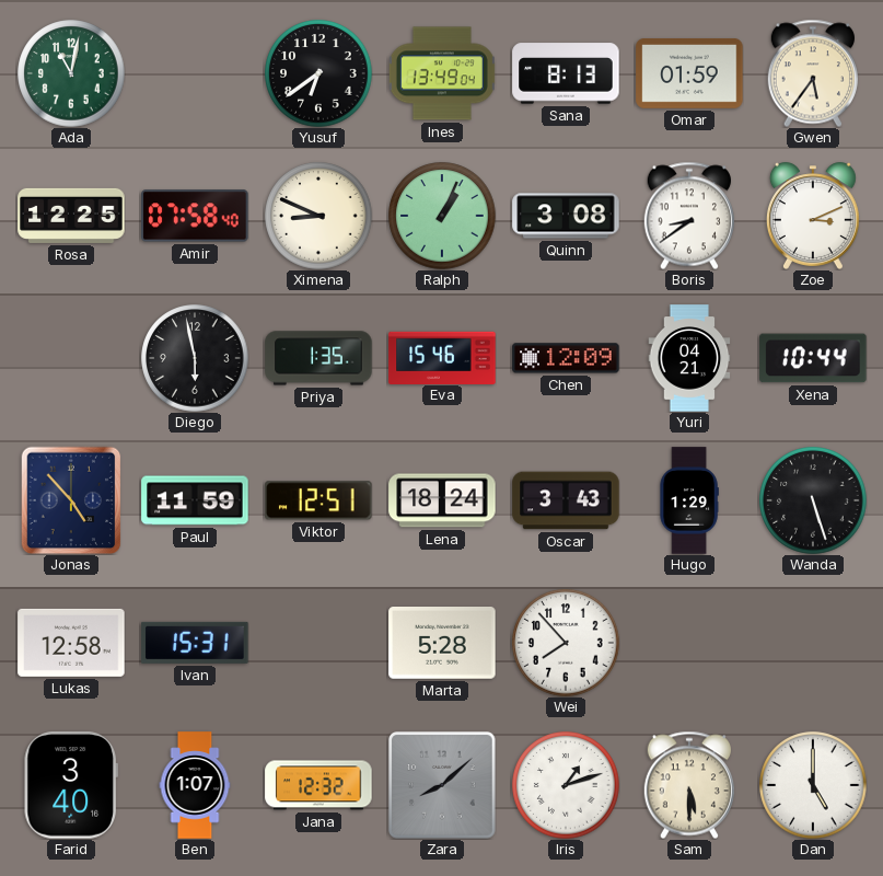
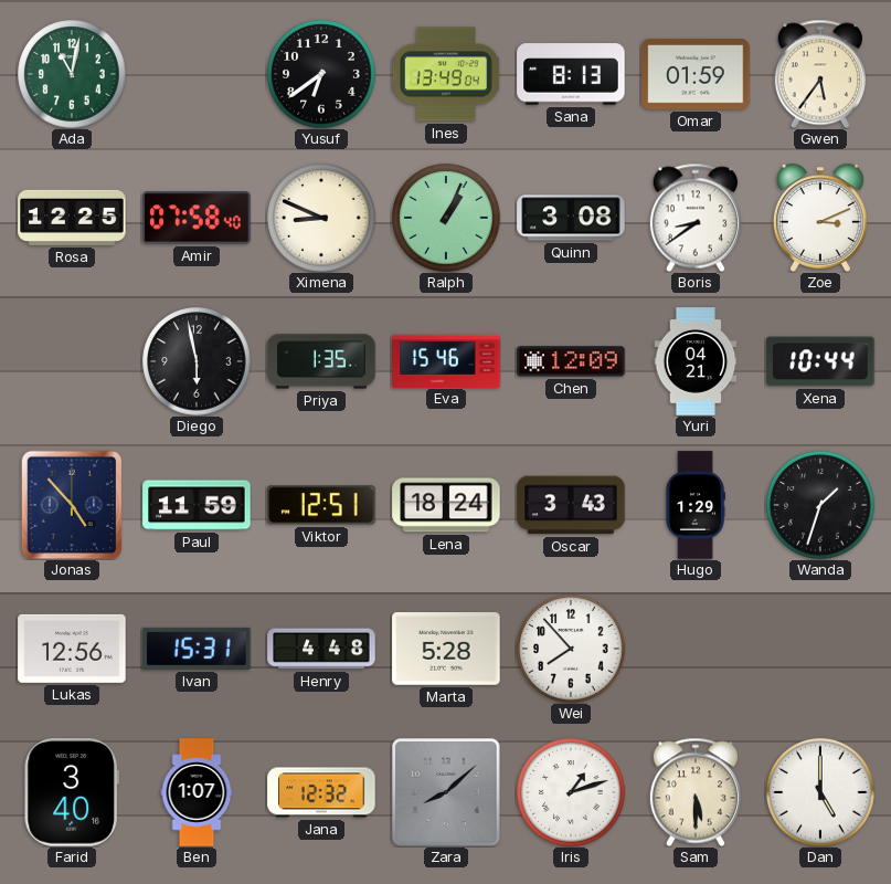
Wanda: 5:27 -> 1:33 (820, 505)
Lukas: 12:58 -> 12:56 (72, 649)
Henry: none -> 4:48 (321, 649)
